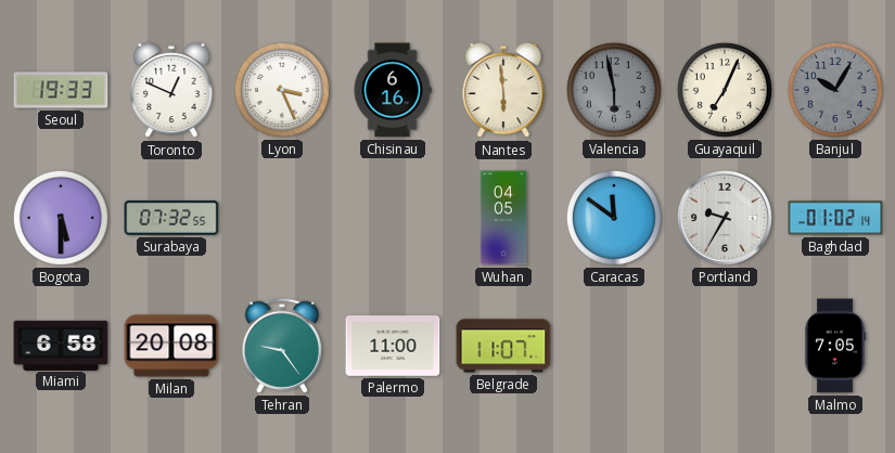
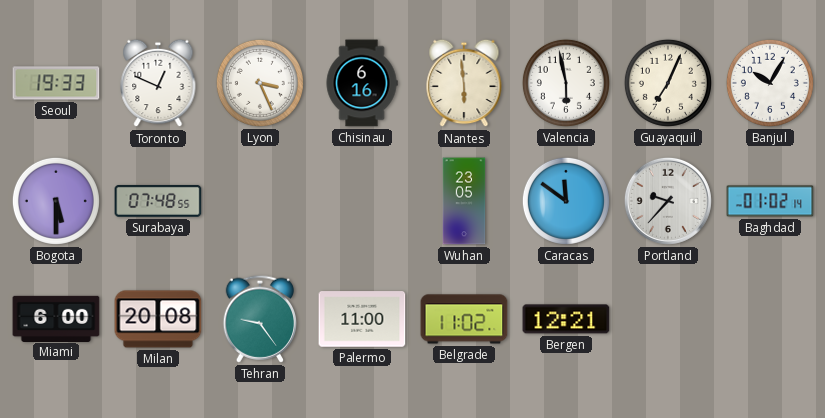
Valencia dial: grey -> white (566, 83)
Banjul dial: grey -> white (770, 83)
Surabaya: 07:32 -> 07:48 (158, 201)
Wuhan: 04:05 -> 23:05 (464, 201)
Portland: 9:35 -> 9:37 (668, 201)
Miami: 6:58 -> 6:00 (56, 318)
Belgrade: 11:07 -> 11:02 (464, 319)
Bergen: none -> 12:21 (566, 319)
Malmo: 7:05 -> none (835, 346)
